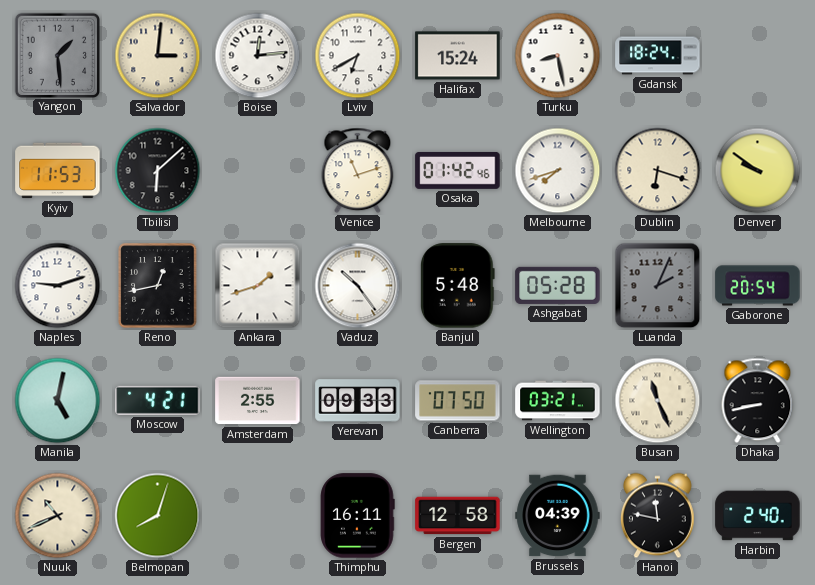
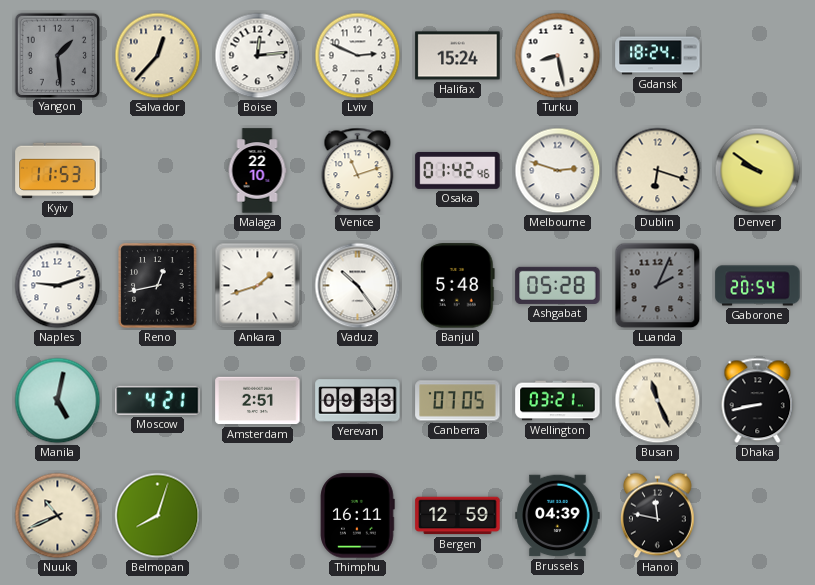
Salvador: 3:01 -> 12:37 (158, 56)
Lviv: 6:40 -> 2:49 (358, 56)
Tbilisi: 6:08 -> none (158, 171)
Malaga: none -> 22:10 (257, 171)
Melbourne: 7:42 -> 2:48 (558, 171)
Amsterdam: 2:55 -> 2:51 (258, 401)
Canberra: 07:50 -> 07:05 (458, 401)
Bergen: 12:58 -> 12:59 (458, 516)
Harbin: 2:40 -> none (758, 516)
